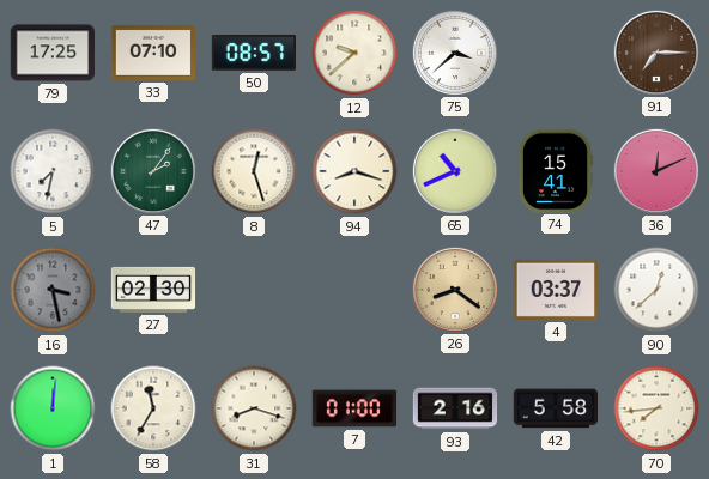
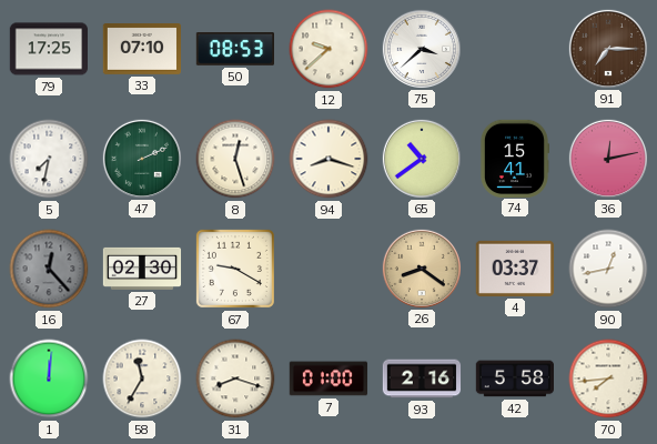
50: 08:57 -> 08:53 (234, 50)
47: 2:06 -> 2:11 (141, 158)
65: 10:41 -> 10:39 (421, 158)
36: 12:11 -> 12:13 (607, 158)
16: 3:28 -> 12:23 (49, 269)
67: none -> 9:20 (235, 269)
90: 12:38 -> 12:43 (608, 269)
